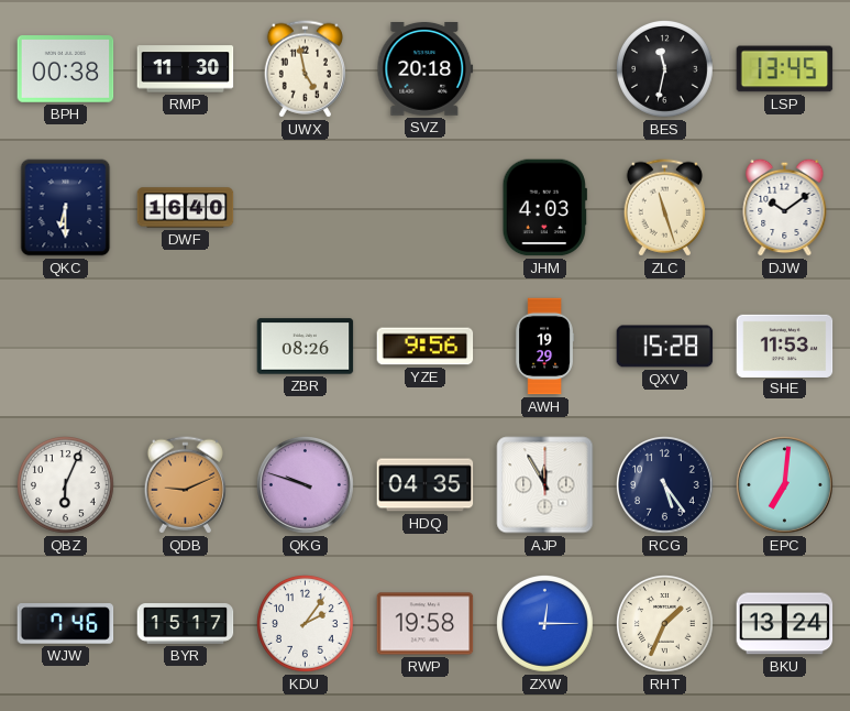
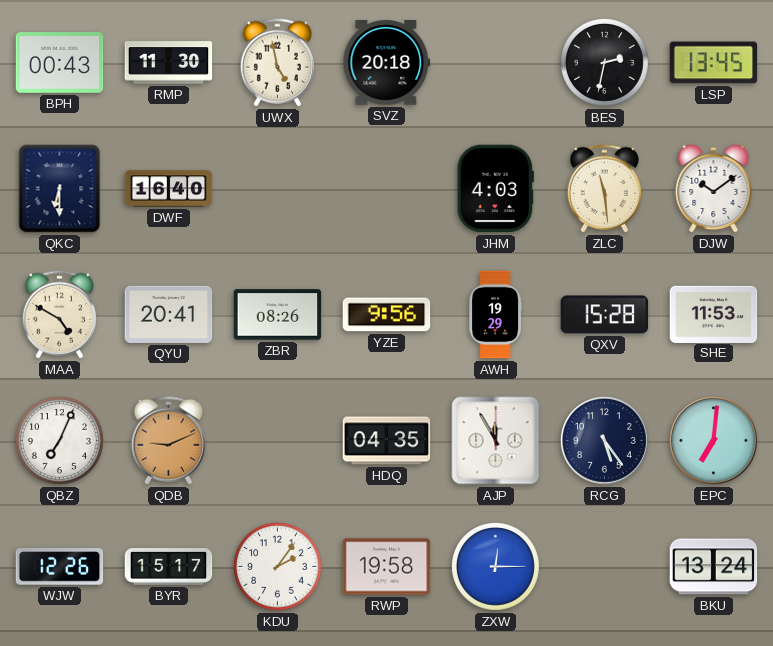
BPH: 00:38 -> 00:43 (60, 63)
BES: 11:32 -> 2:32 (605, 63)
ZLC: 11:27 -> 11:29 (604, 189)
MAA: none -> 4:50 (59, 315)
QYU: none -> 20:41 (169, 314)
QBZ: 6:04 -> 7:04 (60, 441)
QKG: 9:48 -> none (306, 485)
WJW: 7:46 -> 12:26 (60, 567)
RHT: 1:34 -> none (665, 624)
